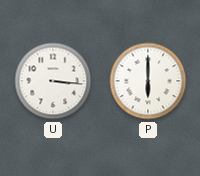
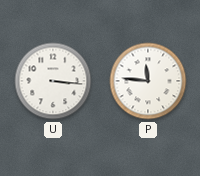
P: 6:00 -> 11:46 (148, 81)
